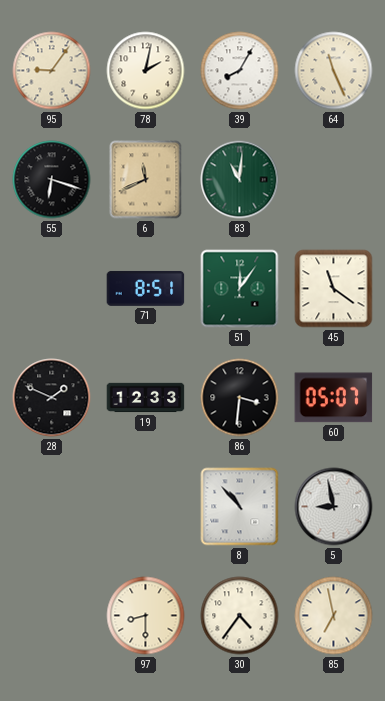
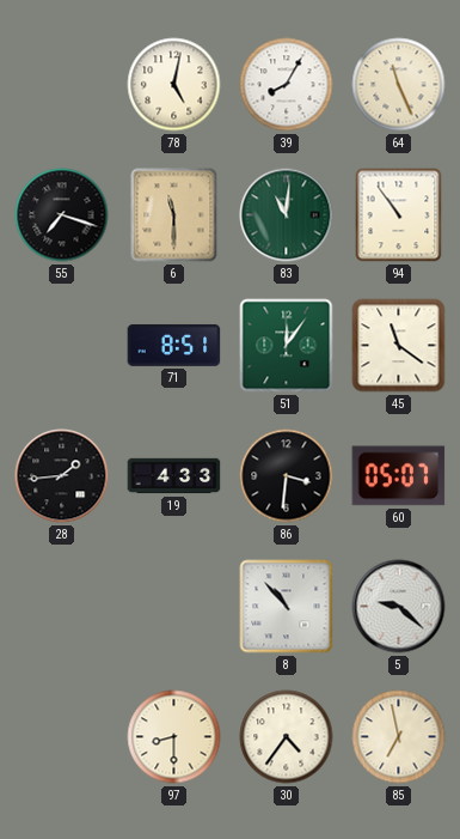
95: 9:06 -> none (52, 71)
78: 2:02 -> 5:02 (174, 85)
55: 6:18 -> 7:18 (62, 215)
6: 11:41 -> 11:30 (174, 215)
94: none -> 10:54 (399, 215)
28: 1:49 -> 1:44 (62, 476)
19: 12:33 -> 4:33 (174, 476)
5: 8:58 -> 9:22 (399, 607)
